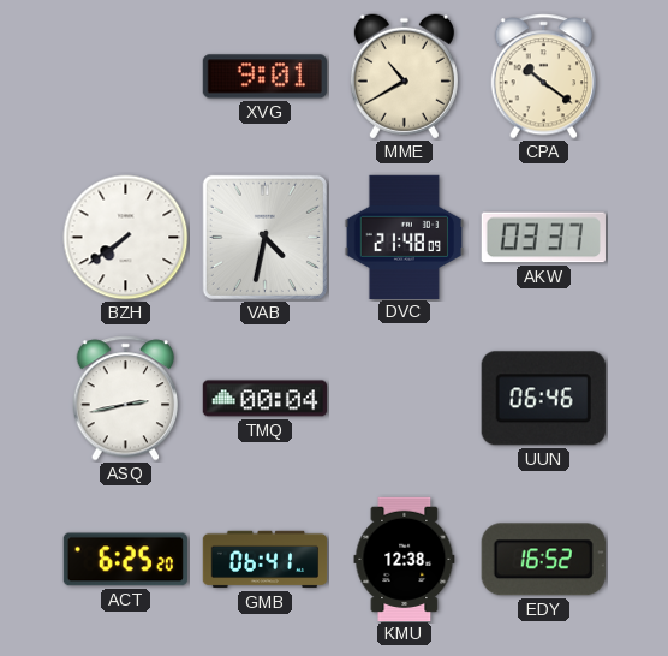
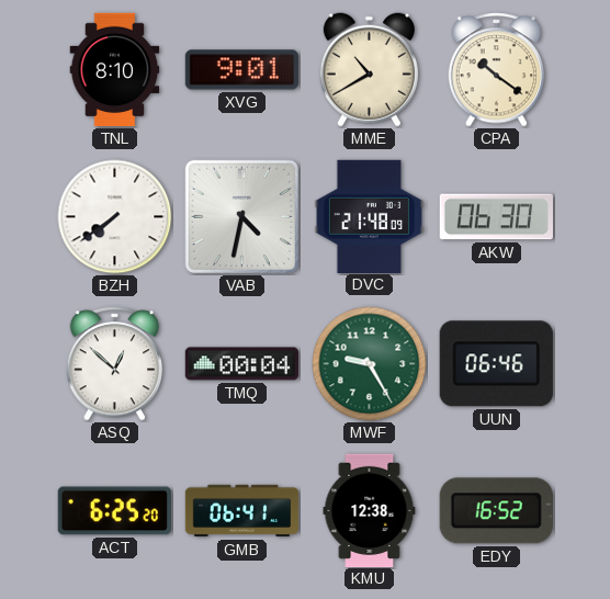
TNL: none -> 8:10 (115, 70)
AKW: 03:37 -> 06:30 (496, 217)
ASQ: 2:43 -> 12:52 (115, 364)
MWF: none -> 9:25 (370, 364)
